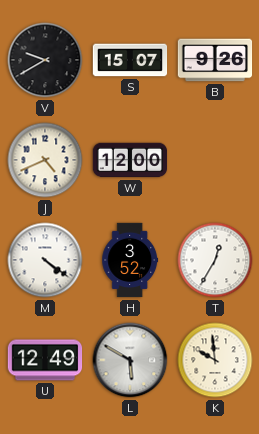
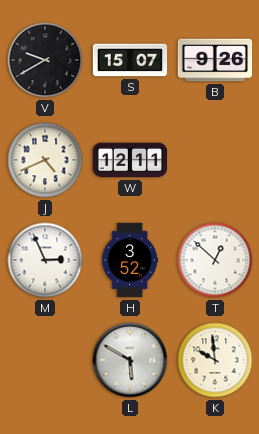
W: 12:00 -> 12:11 (130, 160)
M: 4:21 -> 2:56 (45, 260)
T: 12:35 -> 12:52 (215, 260)
U: 12:49 -> none (45, 360)
